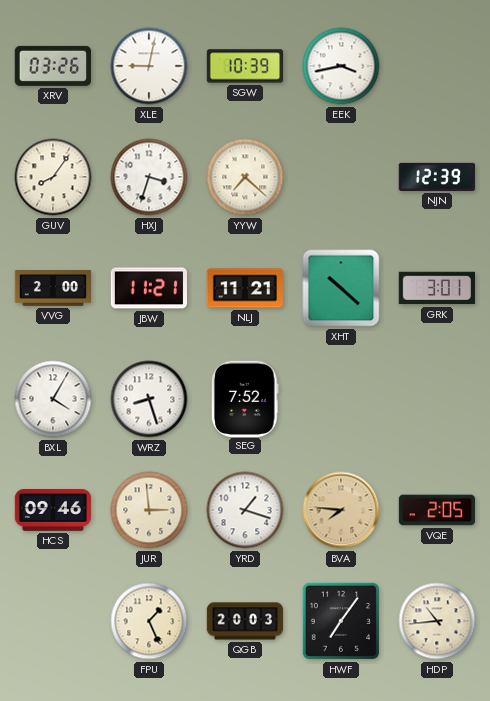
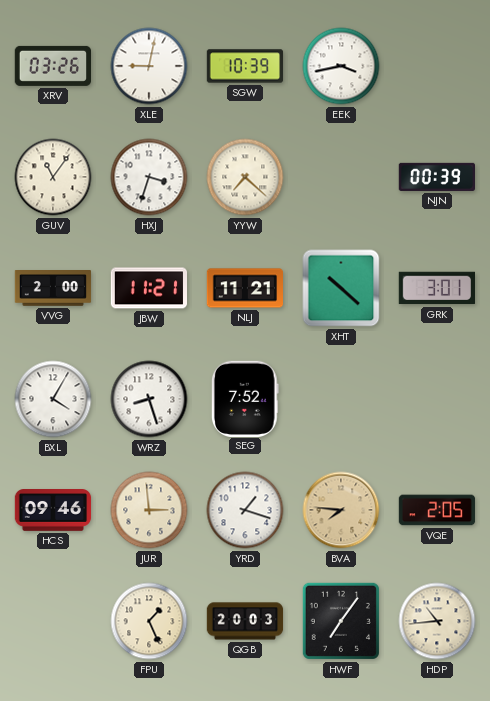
GUV: 8:06 -> 11:06 (53, 177)
NJN: 12:39 -> 00:39 (436, 177)
